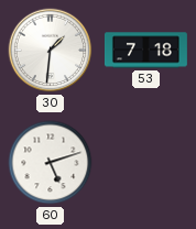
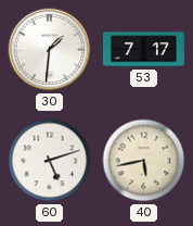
53: 7:18 -> 7:17 (143, 50)
40: none -> 5:43 (144, 161)
